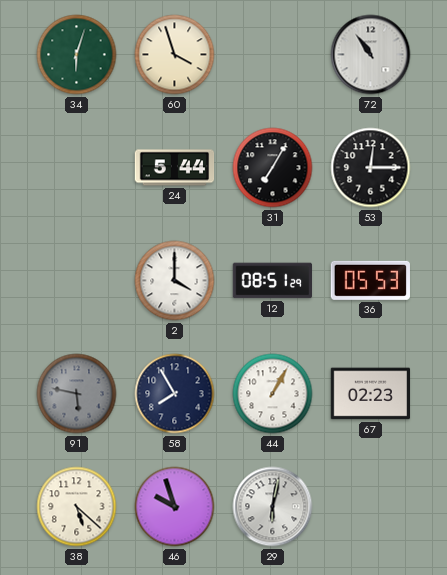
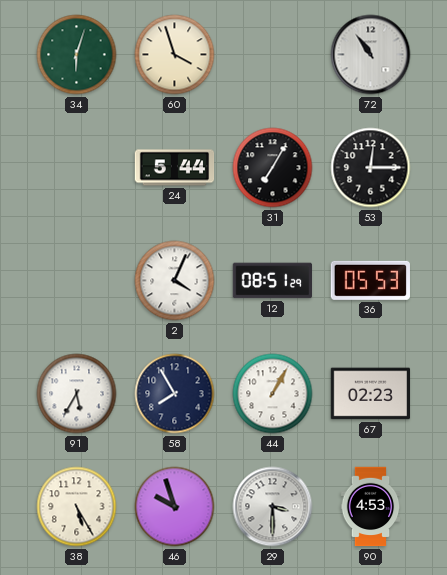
2: 4:00 -> 4:04 (175, 281)
91: 5:47 -> 5:35 (77, 394)
91 dial: grey -> white (77, 394)
38: 5:22 -> 5:25 (77, 507)
29: 6:02 -> 3:30 (273, 507)
90: none -> 4:53 (371, 507)
